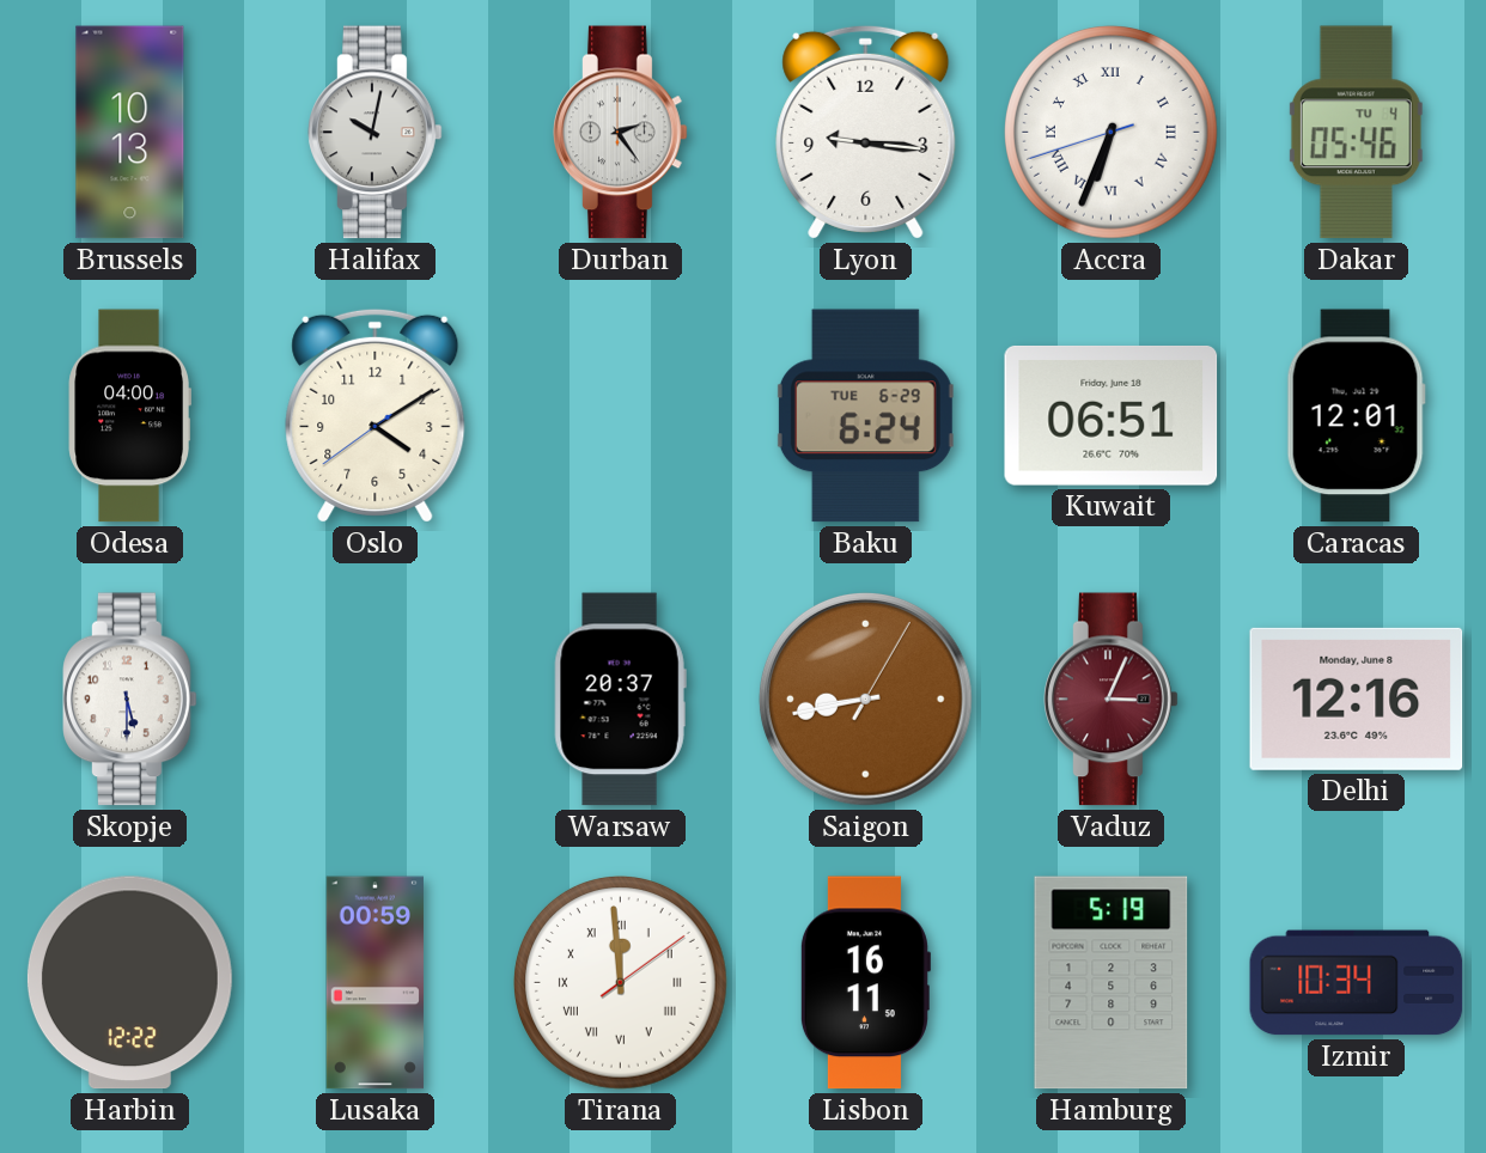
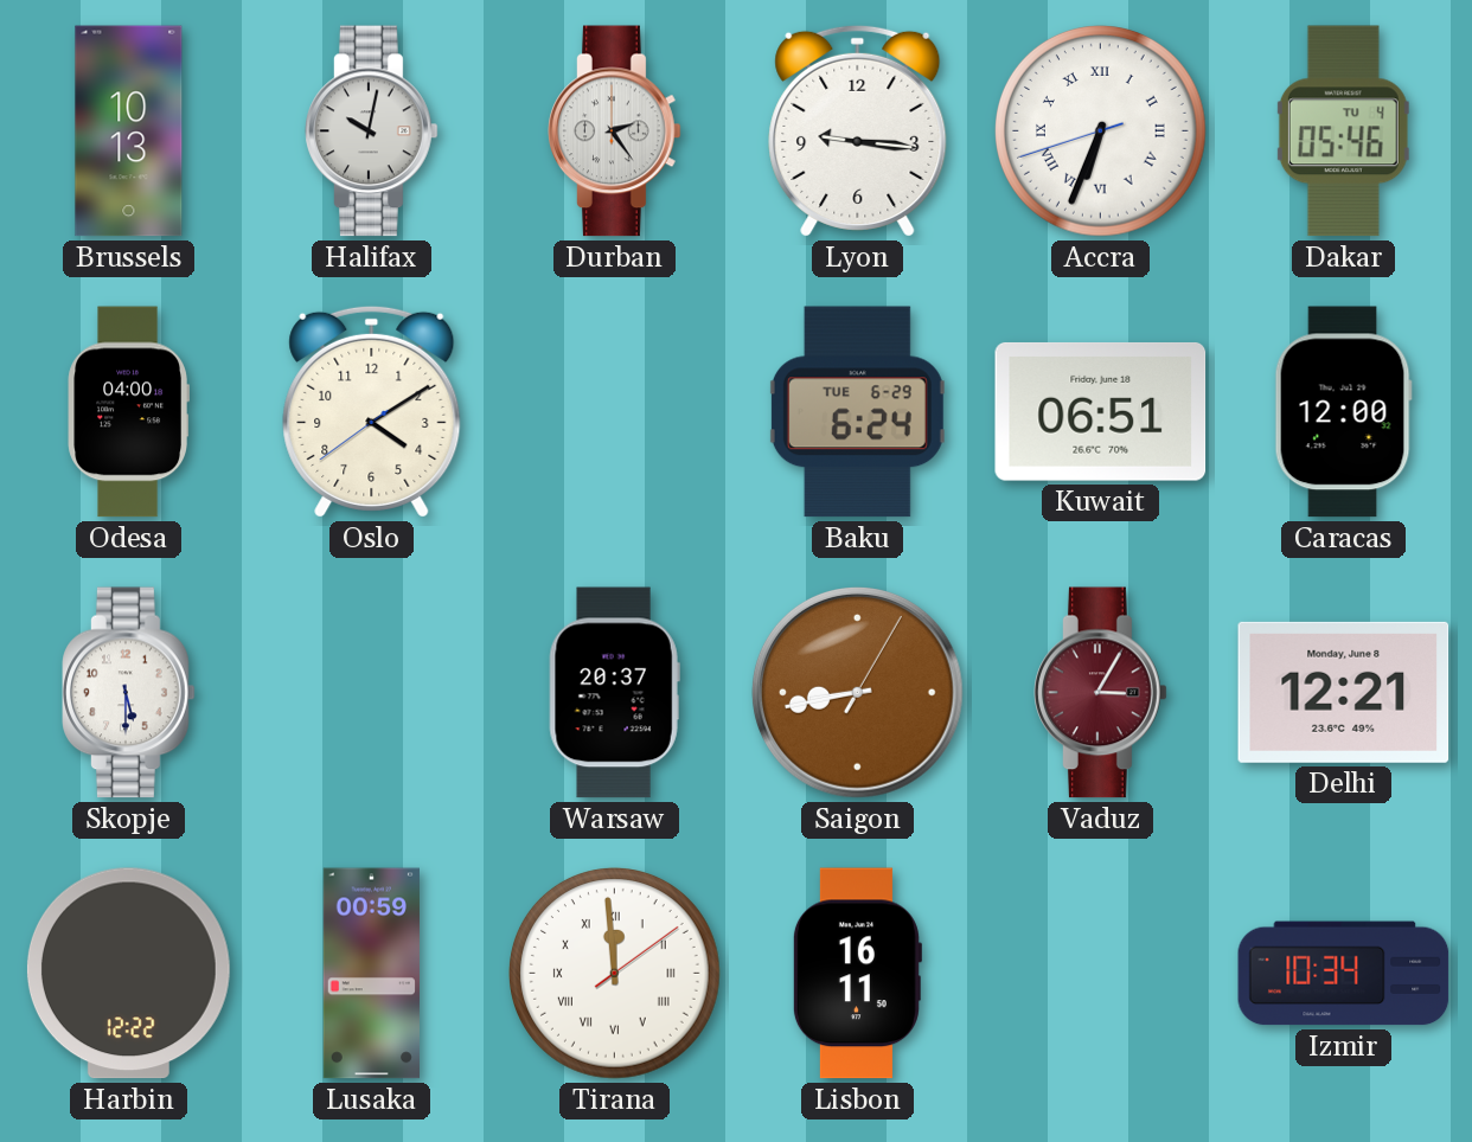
Caracas: 12:01 -> 12:00 (1343, 412)
Vaduz: 3:04 -> 3:05 (1101, 693)
Delhi: 12:16 -> 12:21 (1344, 692)
Hamburg: 5:19 -> none (1112, 983)
